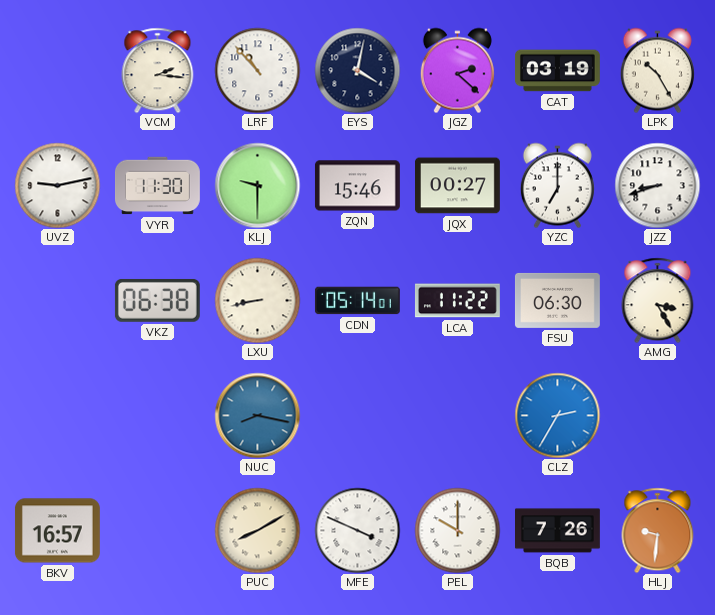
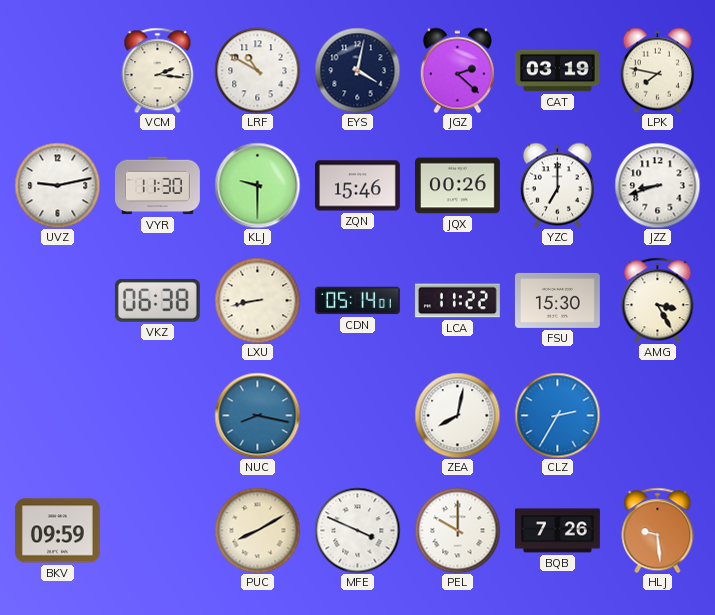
LRF: 10:53 -> 10:50 (257, 70)
LPK: 10:25 -> 7:47 (657, 70)
JQX: 00:27 -> 00:26 (458, 186)
FSU: 06:30 -> 15:30 (557, 300)
ZEA: none -> 8:02 (457, 415)
BKV: 16:57 -> 09:59 (57, 531)
HLJ: 9:31 -> 9:29 (658, 530)
